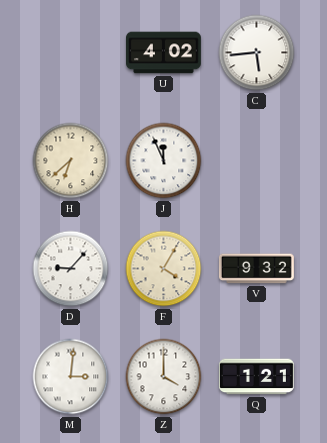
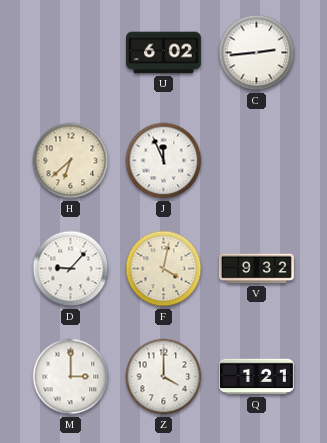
U: 4:02 -> 6:02 (164, 53)
C: 5:44 -> 2:44 (257, 53)
F: 4:05 -> 4:02 (164, 269)
M: 3:01 -> 3:00 (71, 377)
